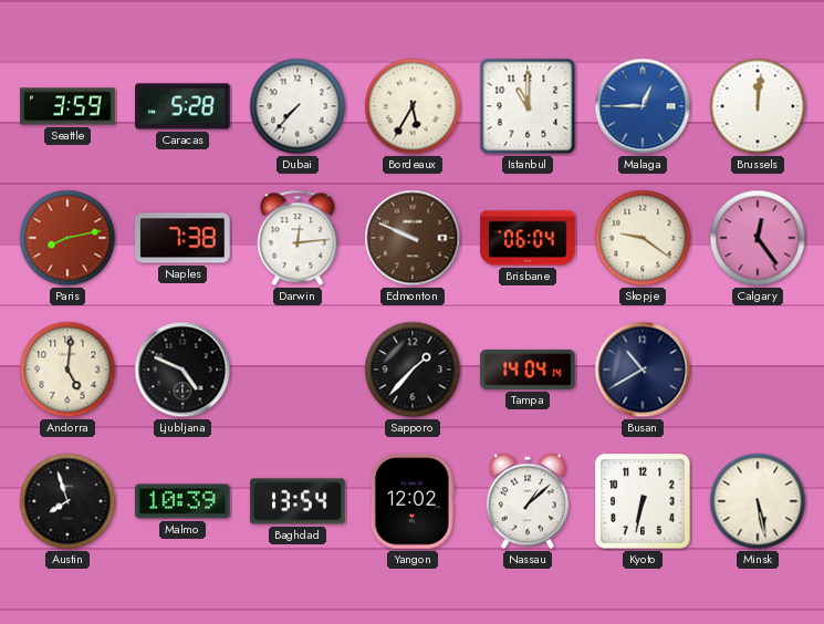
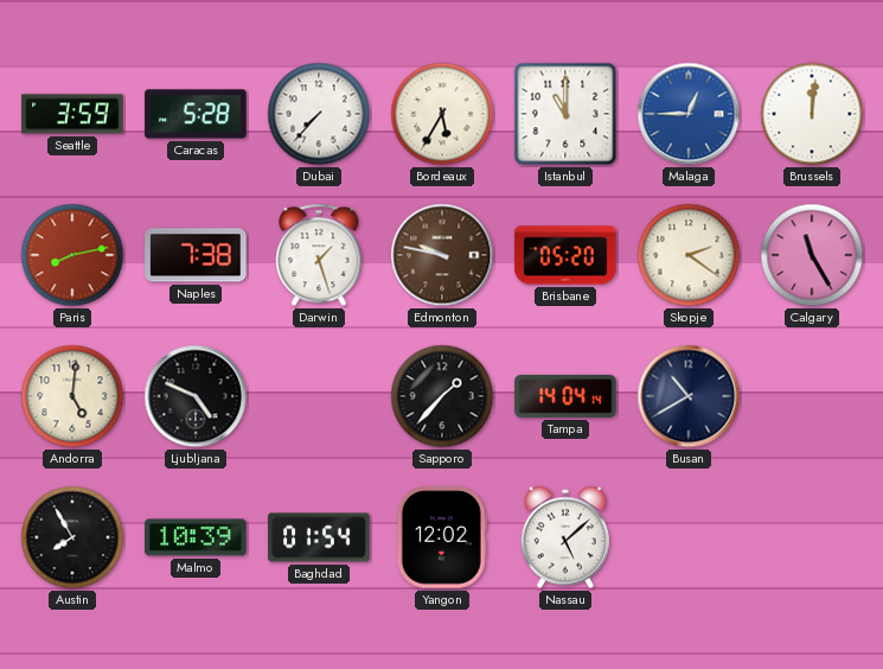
Darwin: 12:14 -> 1:27 (319, 255)
Edmonton: 9:49 -> 9:47 (442, 255)
Brisbane: 06:04 -> 05:20 (565, 255)
Skopje: 9:21 -> 2:21 (689, 255)
Calgary: 12:24 -> 11:25 (812, 255)
Austin: 7:57 -> 7:55 (72, 537)
Baghdad: 13:54 -> 01:54 (319, 537)
Nassau: 1:08 -> 5:08 (565, 537)
Kyoto: 6:32 -> none (643, 501)
Minsk: 5:28 -> none (758, 501)
